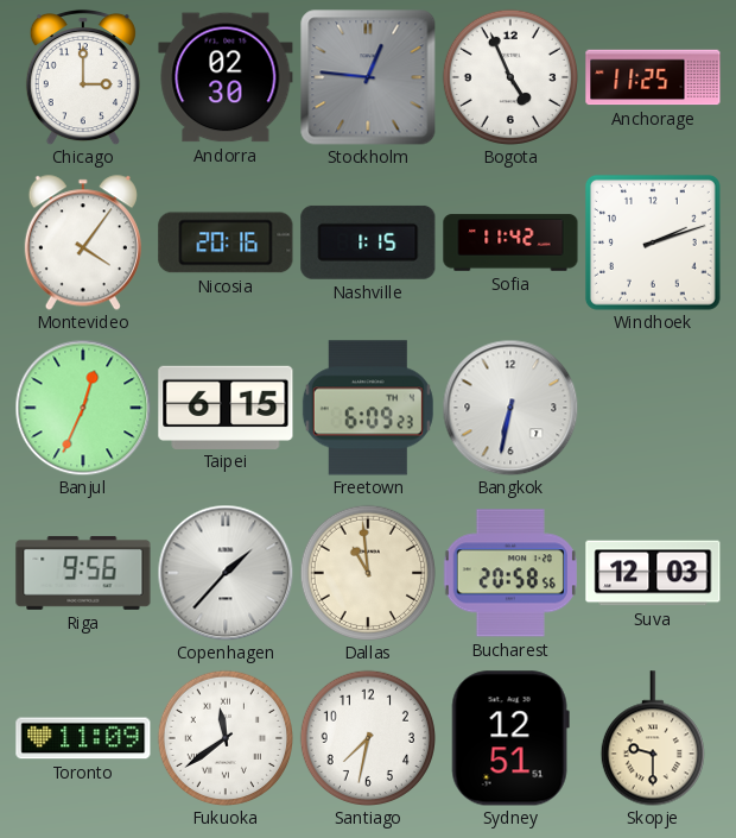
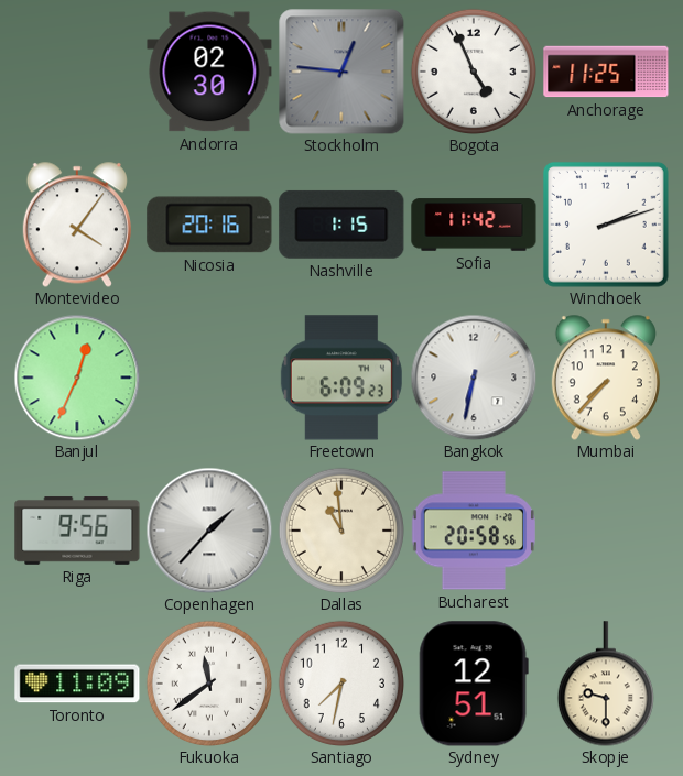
Chicago: 3:00 -> none (83, 77)
Taipei: 6:15 -> none (226, 407)
Mumbai: none -> 7:37 (606, 378)
Suva: 12:03 -> none (653, 573)
